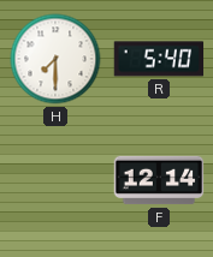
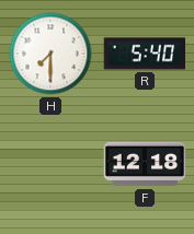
F: 12:14 -> 12:18 (145, 164)
